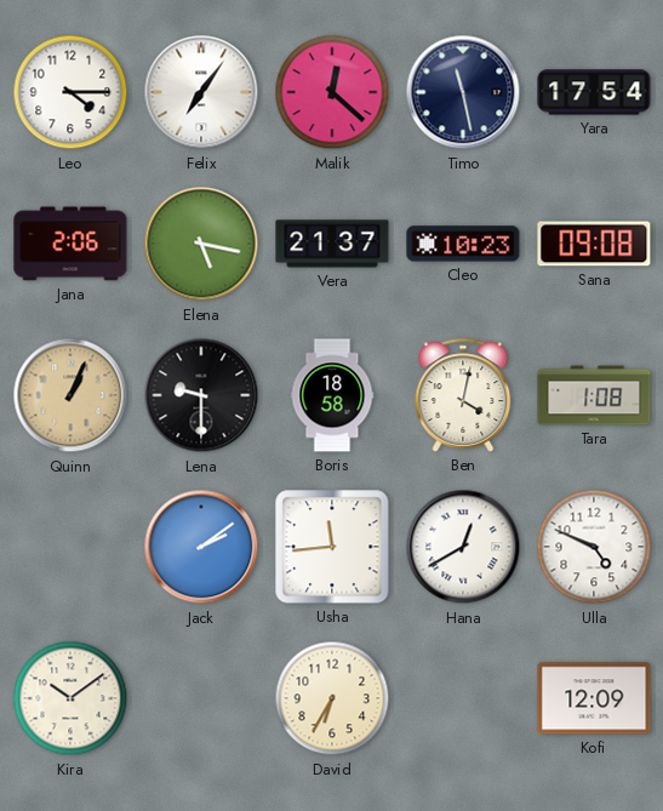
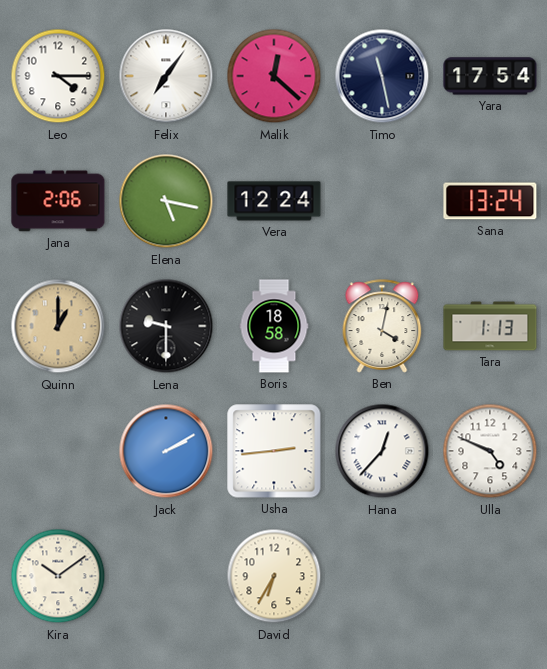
Vera: 21:37 -> 12:24 (274, 201)
Cleo: 10:23 -> none (463, 244)
Sana: 09:08 -> 13:24 (490, 201)
Quinn: 1:04 -> 1:00 (58, 326)
Tara: 1:08 -> 1:13 (490, 326)
Jack: 2:09 -> 2:10 (166, 451)
Usha: 11:44 -> 2:44 (274, 451)
Hana: 12:40 -> 12:37 (382, 451)
Kofi: 12:09 -> none (594, 698)
